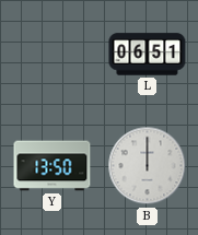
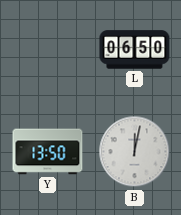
L: 06:51 -> 06:50 (135, 50)
B: 12:00 -> 12:02 (135, 152)
